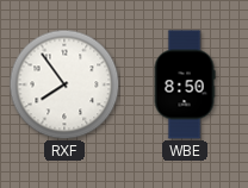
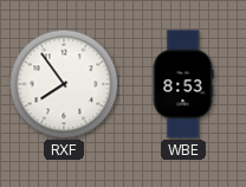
WBE: 8:50 -> 8:53 (183, 84)
